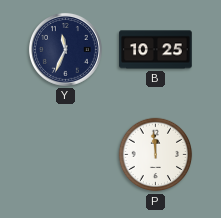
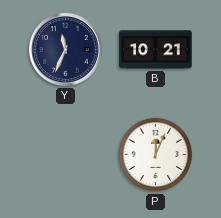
B: 10:25 -> 10:21 (156, 50)
P: 11:59 -> 12:04 (156, 155)
